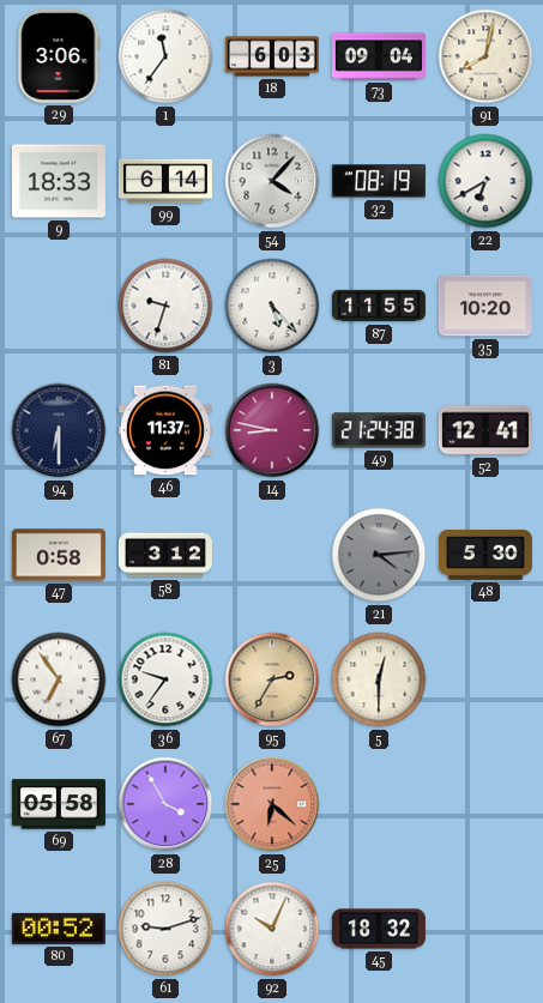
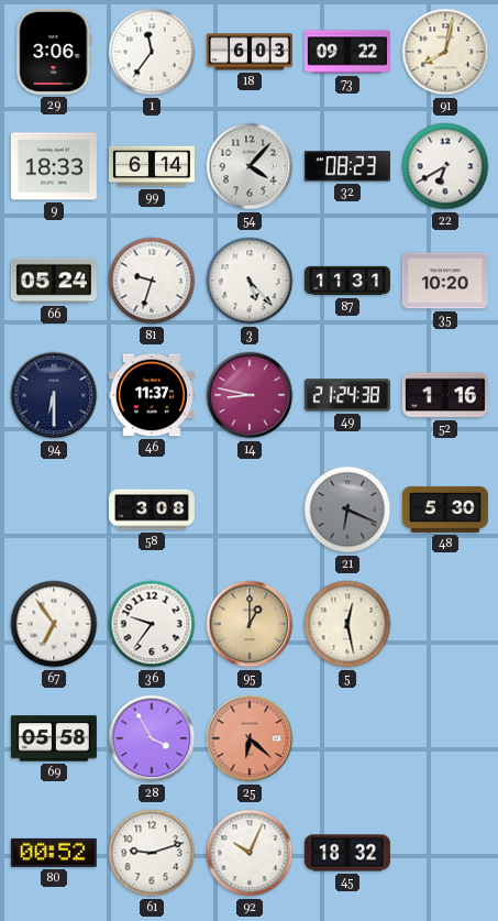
73: 09:04 -> 09:22 (347, 52)
32: 08:19 -> 08:23 (347, 166)
66: none -> 05:24 (54, 281)
87: 11:55 -> 11:31 (347, 281)
52: 12:41 -> 1:16 (445, 395)
47: 0:58 -> none (59, 555)
58: 3:12 -> 3:08 (152, 509)
21: 4:14 -> 6:19 (347, 509)
95: 2:35 -> 1:00 (250, 624)
5: 12:30 -> 12:28 (347, 624)
